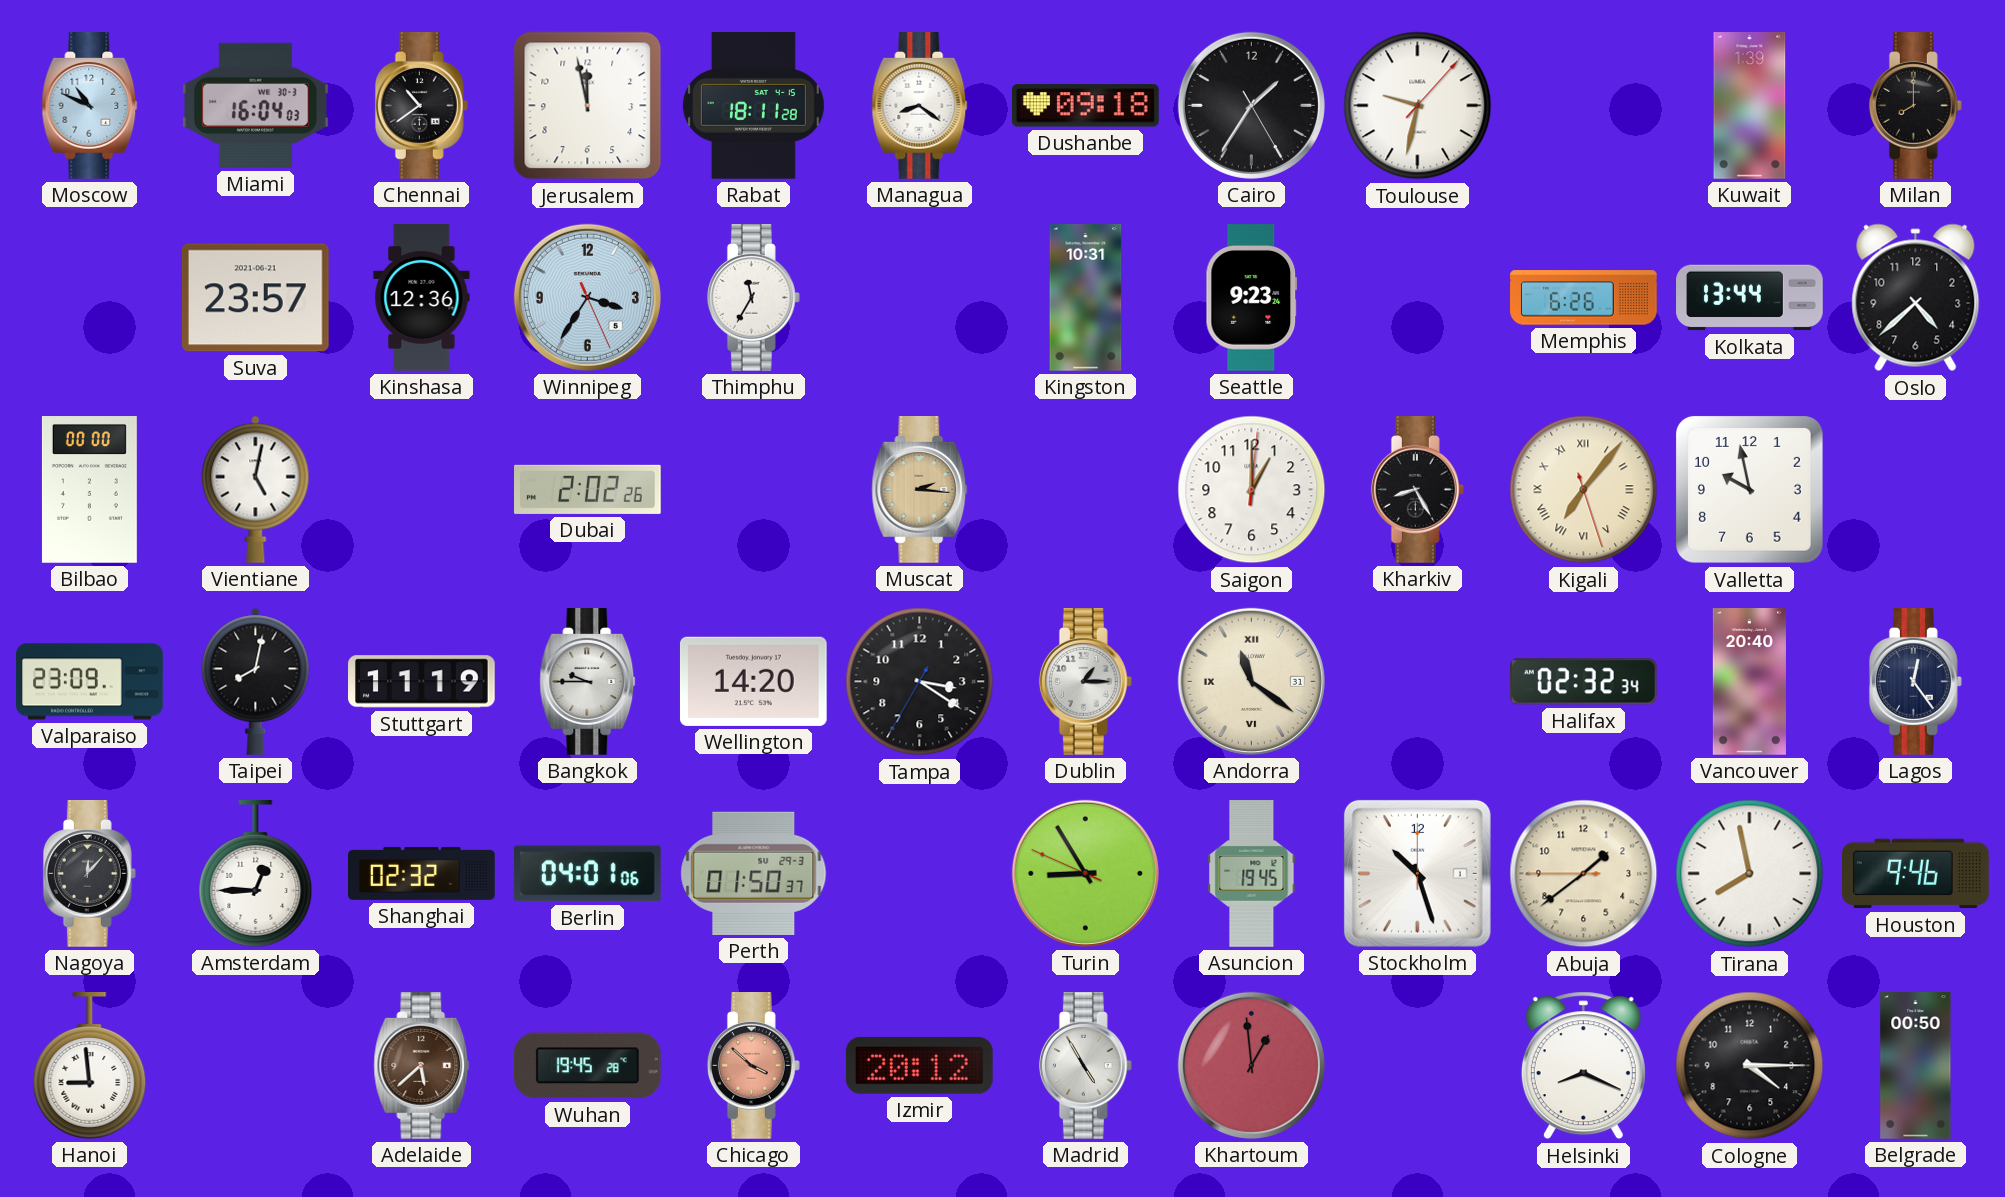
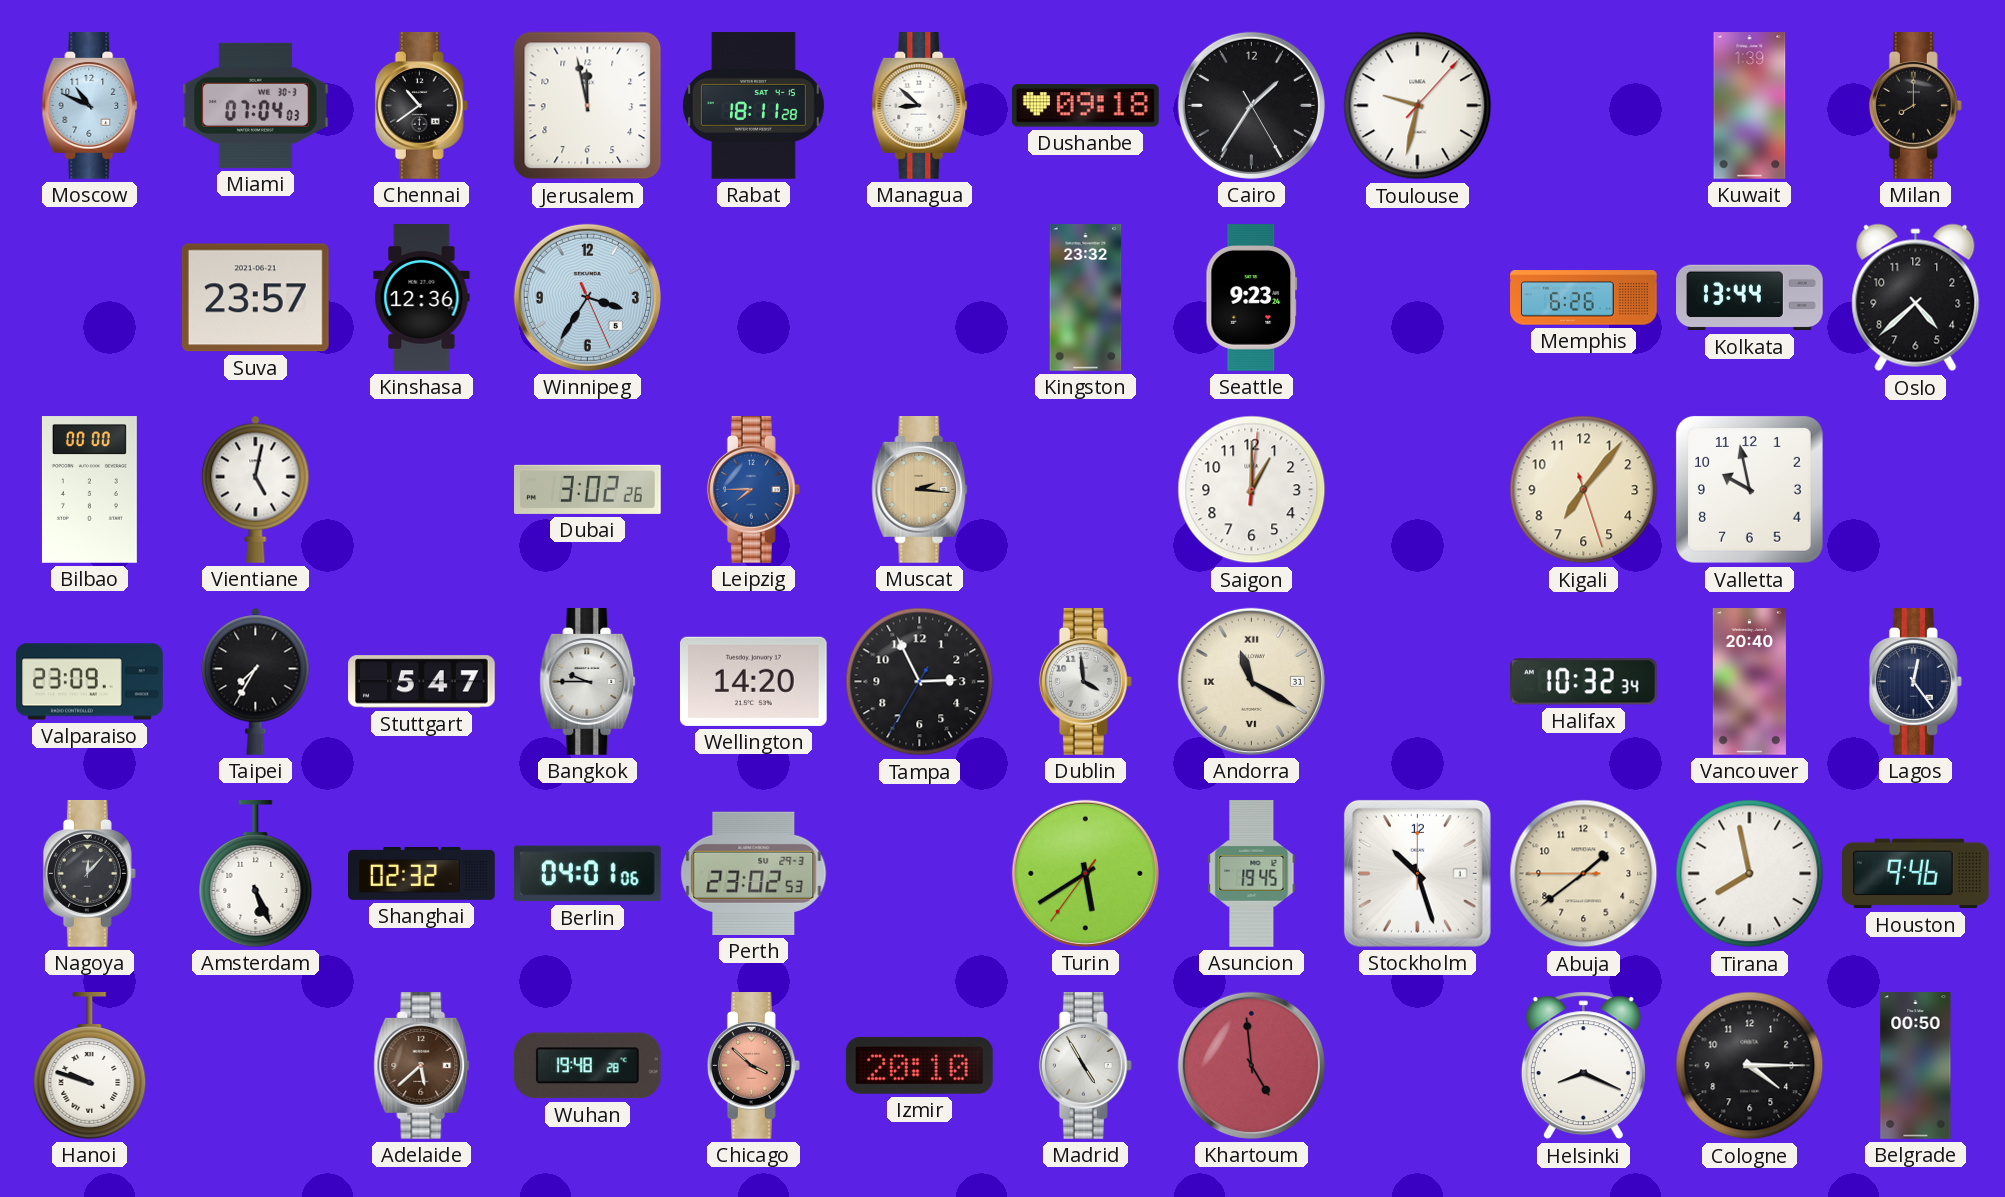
Miami: 16:04 -> 07:04 (256, 105)
Managua: 8:21 -> 8:52 (920, 106)
Thimphu: 11:35 -> none (753, 298)
Kingston: 10:31 -> 23:32 (1086, 298)
Dubai: 2:02 -> 3:02 (588, 489)
Leipzig: none -> 7:45 (753, 490)
Kharkiv: 8:25 -> none (1417, 490)
Kigali numerals: Roman -> Arabic (1584, 490)
Taipei: 8:02 -> 7:35 (256, 681)
Stuttgart: 11:19 -> 5:47 (422, 682)
Tampa: 3:20 -> 2:55 (920, 682)
Dublin: 1:15 -> 3:59 (1085, 682)
Andorra: 11:21 -> 11:20 (1251, 681)
Halifax: 02:32 -> 10:32 (1583, 682)
Amsterdam: 12:45 -> 5:26 (256, 874)
Perth: 01:50 -> 23:02 (754, 873)
Turin: 8:54 -> 5:39 (1085, 873)
Hanoi: 8:59 -> 9:48 (90, 1066)
Wuhan: 19:45 -> 19:48 (587, 1066)
Izmir: 20:12 -> 20:10 (919, 1065)
Khartoum: 12:59 -> 4:59 (1251, 1065)
